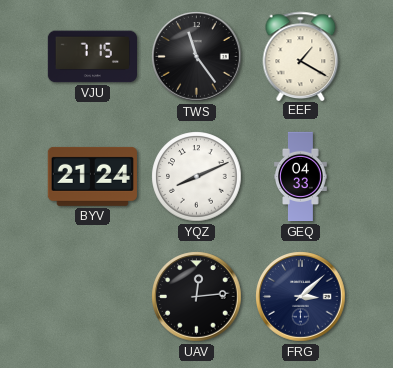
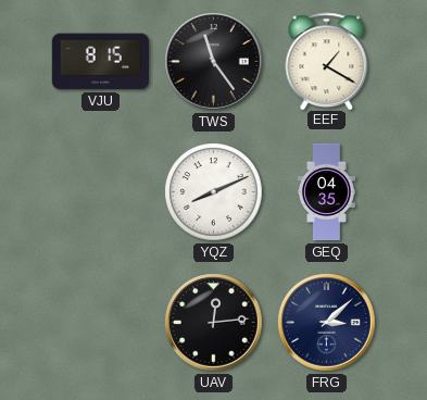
VJU: 7:15 -> 8:15 (100, 62)
BYV: 21:24 -> none (92, 176)
GEQ: 04:33 -> 04:35 (327, 192)
